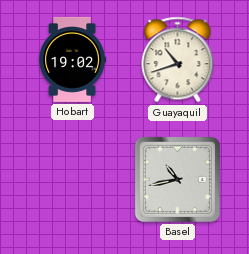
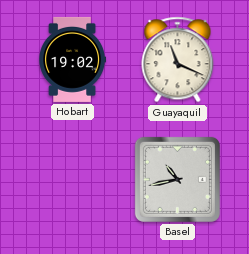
Guayaquil: 10:42 -> 11:19 (178, 60)
